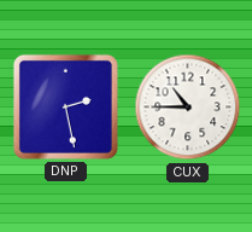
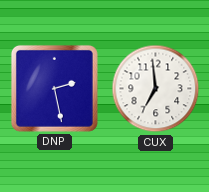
CUX: 10:45 -> 6:59 (156, 89)
